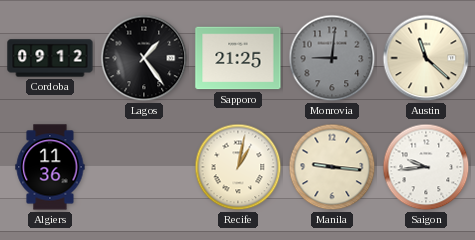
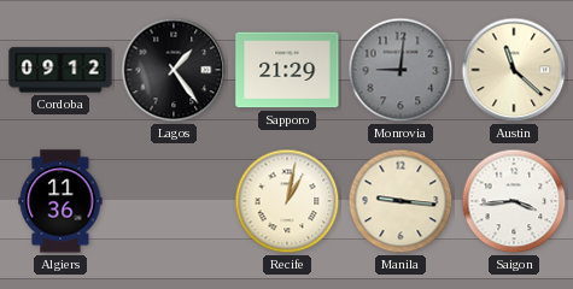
Sapporo: 21:25 -> 21:29 (287, 70)
Saigon: 9:44 -> 3:44 (514, 201)
